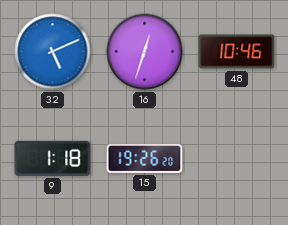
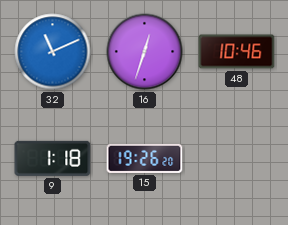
32: 5:11 -> 11:11 (53, 52)
